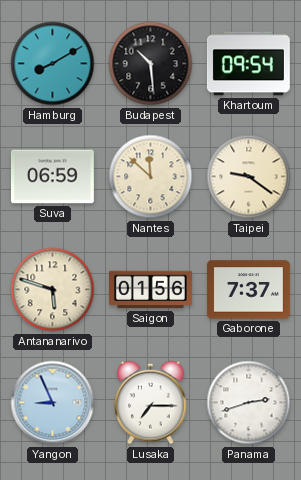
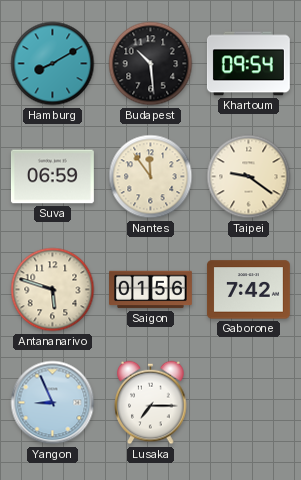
Nantes: 11:52 -> 11:54 (151, 177)
Gaborone: 7:37 -> 7:42 (248, 290)
Panama: 2:42 -> none (249, 403)
